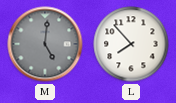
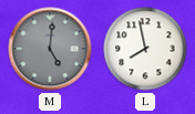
L: 7:53 -> 7:58 (145, 49)
